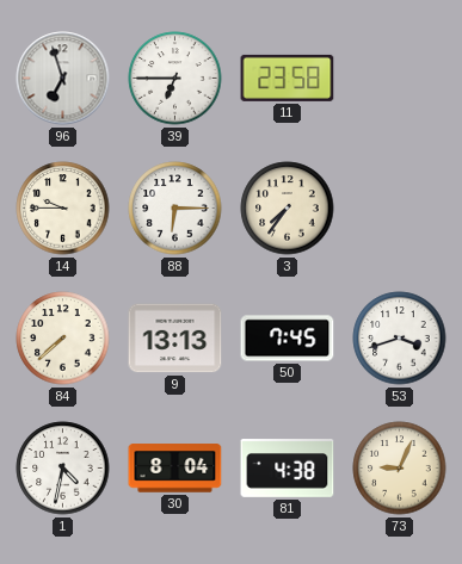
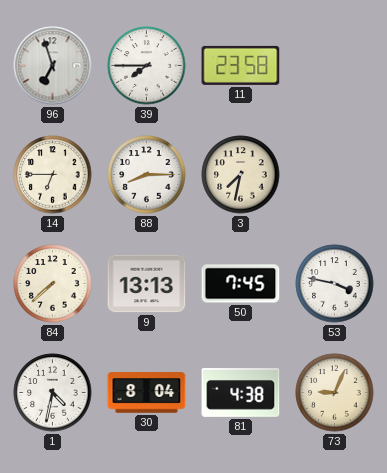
39: 6:45 -> 7:45 (147, 66)
14: 9:45 -> 6:45 (53, 175)
88: 6:15 -> 8:15 (147, 175)
3: 7:36 -> 7:32 (241, 175)
53: 3:42 -> 3:47 (335, 284)
